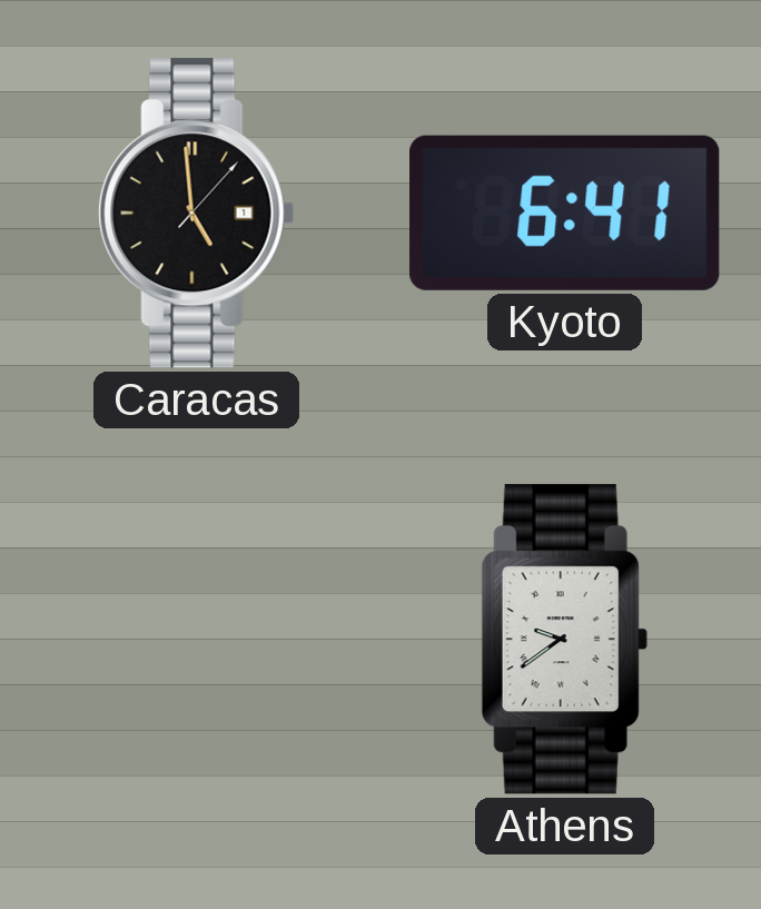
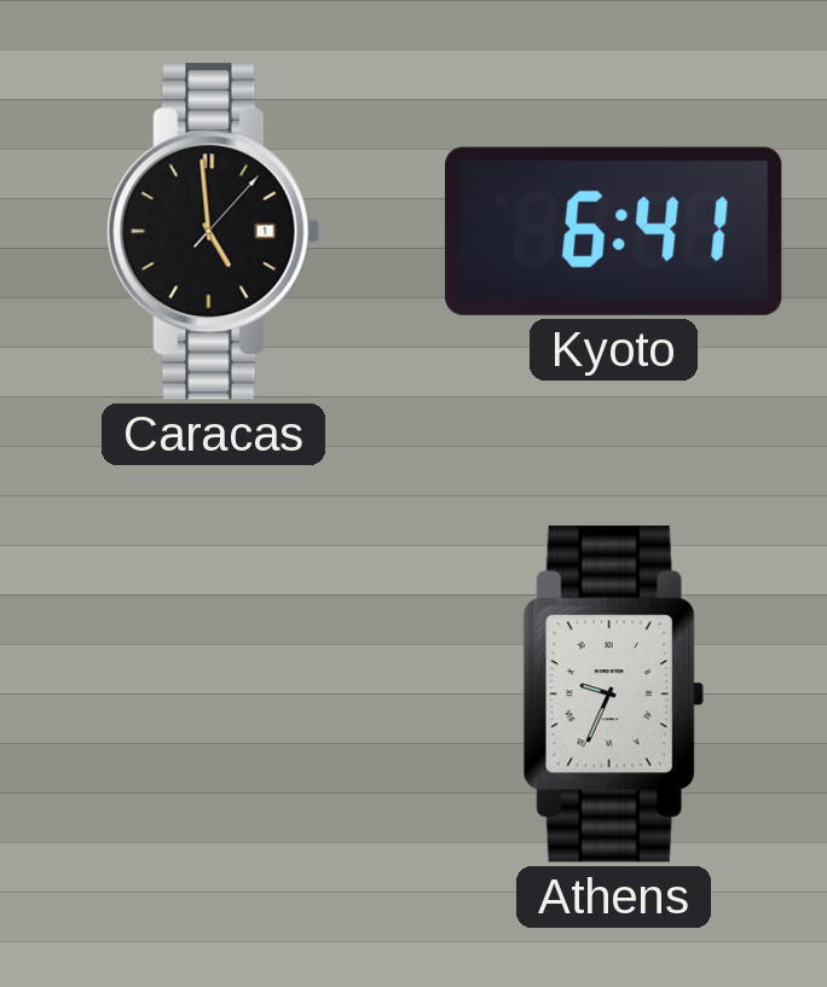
Athens: 9:39 -> 9:34 (613, 695)
